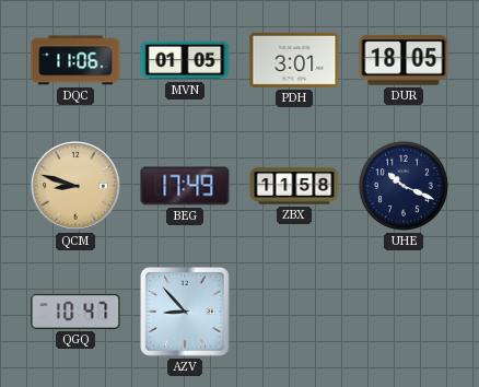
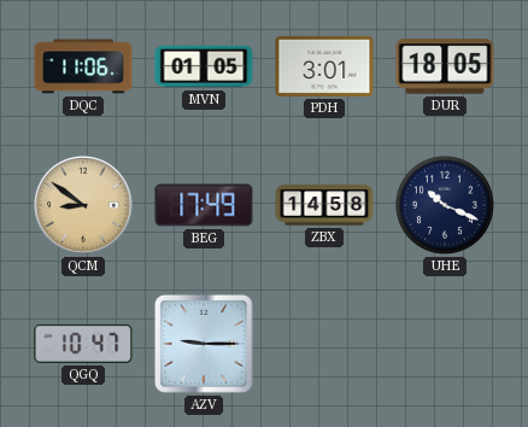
QCM: 8:48 -> 8:51 (84, 206)
ZBX: 11:58 -> 14:58 (324, 205)
AZV: 8:53 -> 9:15 (204, 344)
